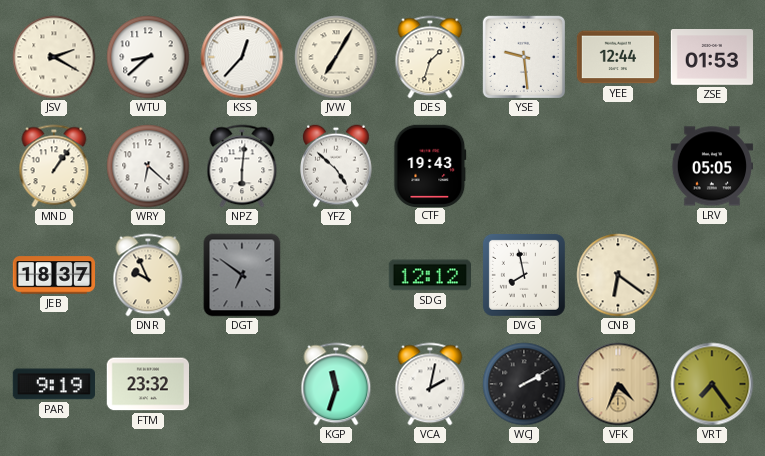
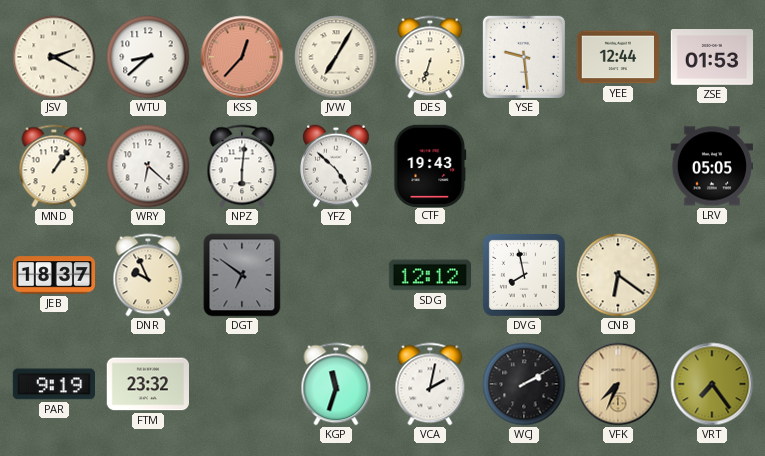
KSS dial: white -> salmon (242, 57)
DES: 1:33 -> 6:33 (430, 57)
VFK: 4:34 -> 7:34 (618, 384)
